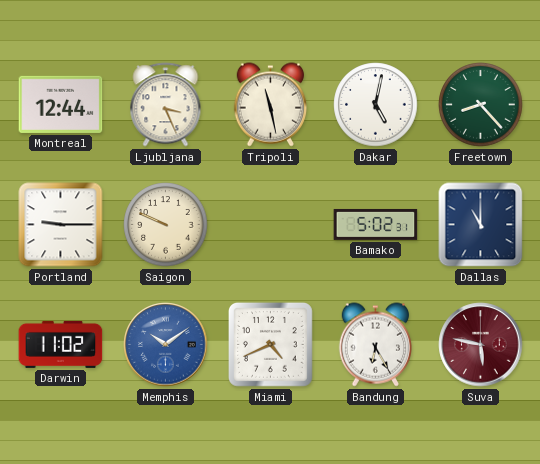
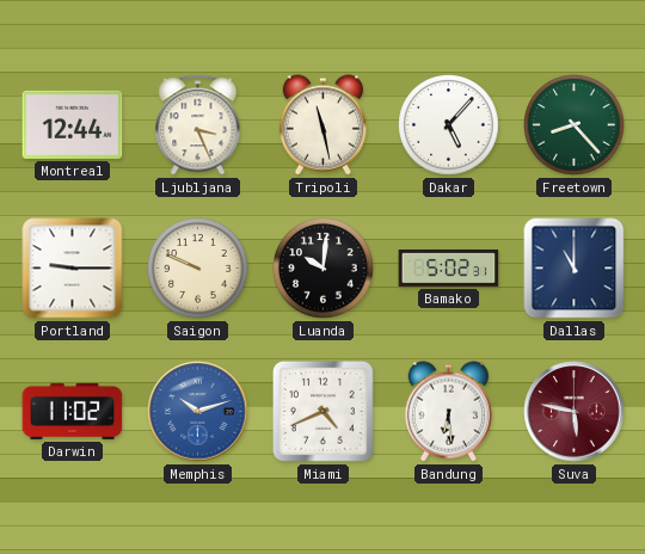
Dakar: 5:02 -> 5:07 (449, 125)
Luanda: none -> 10:01 (324, 269)
Memphis: 10:09 -> 10:12 (198, 412)
Bandung: 6:25 -> 6:29 (448, 412)
